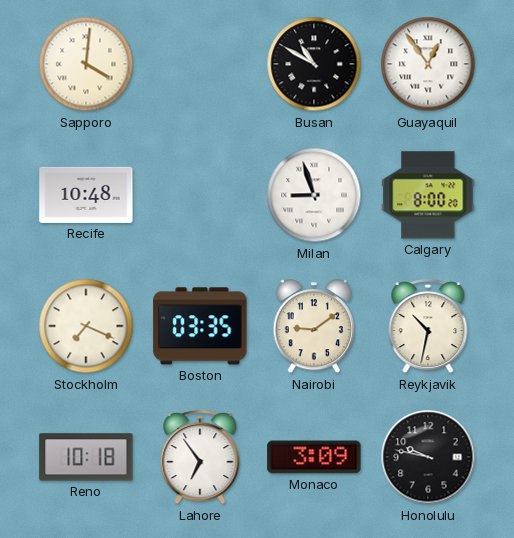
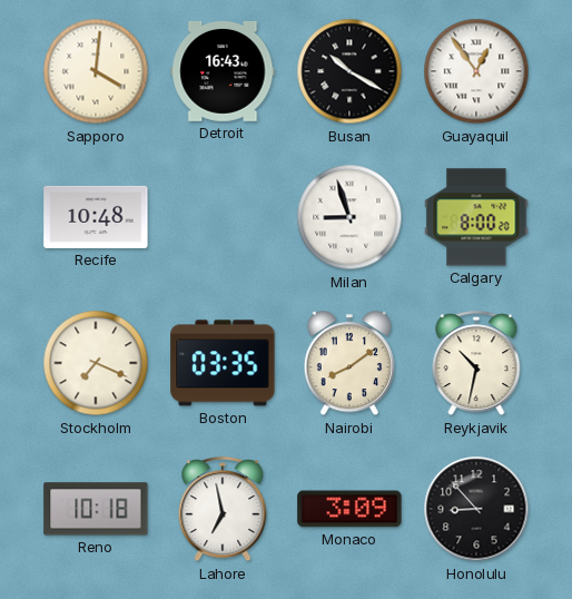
Detroit: none -> 16:43 (223, 71)
Busan: 10:50 -> 10:20 (349, 71)
Nairobi: 9:09 -> 8:09 (348, 364)
Lahore: 6:54 -> 6:58 (223, 510)
Honolulu: 9:47 -> 8:53 (476, 509)
